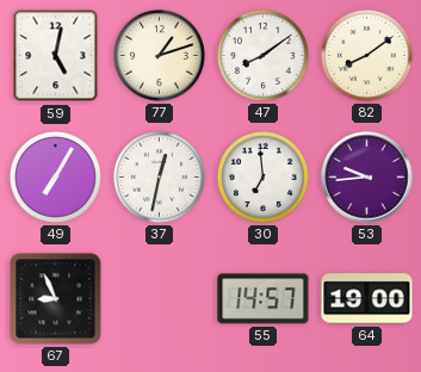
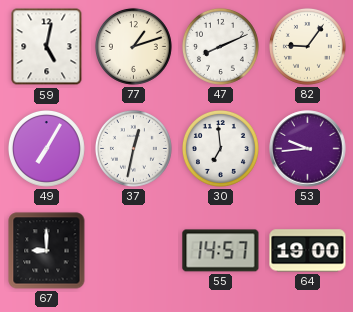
47: 8:09 -> 8:11 (220, 46)
82: 8:09 -> 9:06 (307, 46)
67: 8:56 -> 9:00 (47, 251)
